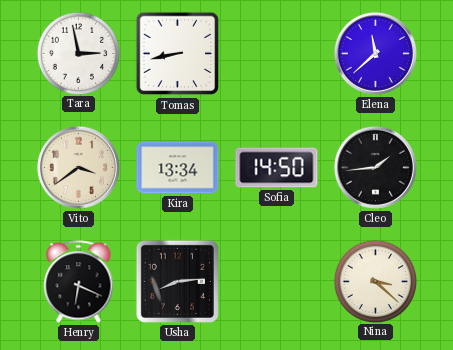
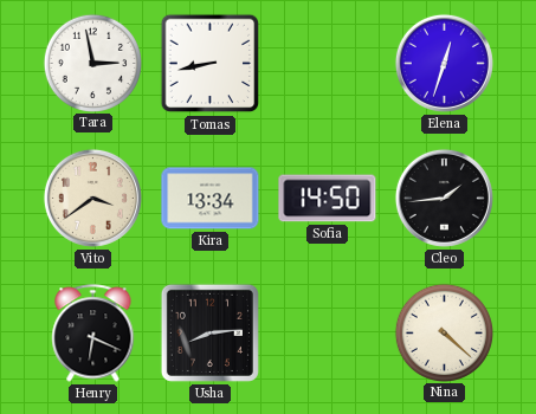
Elena: 11:38 -> 12:33 (444, 63)
Nina: 3:22 -> 4:22 (444, 332)
